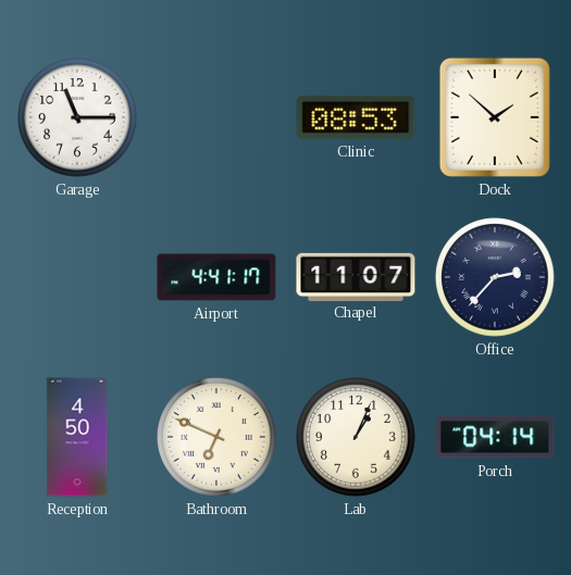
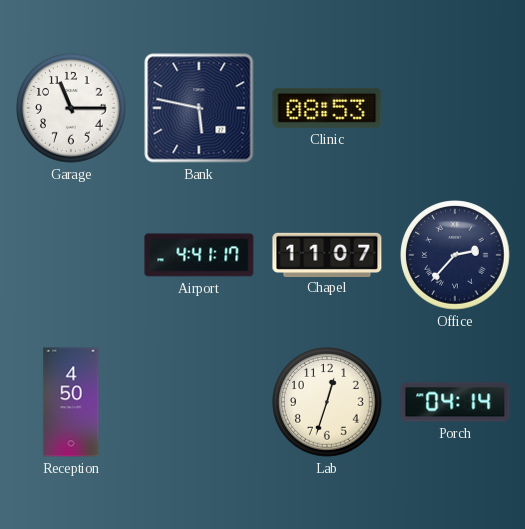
Bank: none -> 5:47 (199, 108)
Dock: 1:52 -> none (495, 117)
Bathroom: 6:49 -> none (216, 437)
Lab: 1:04 -> 12:33 (327, 402)
